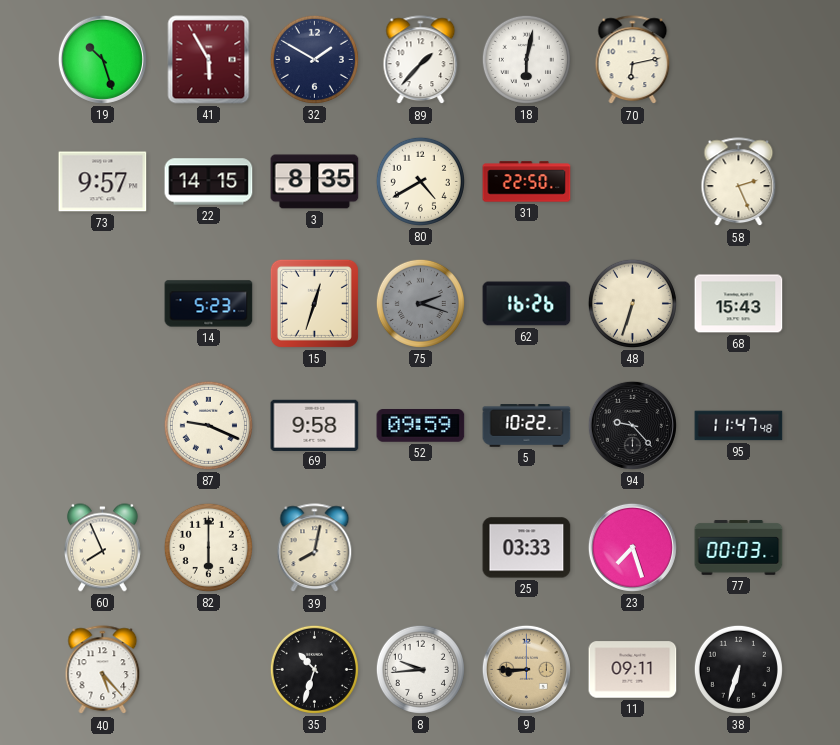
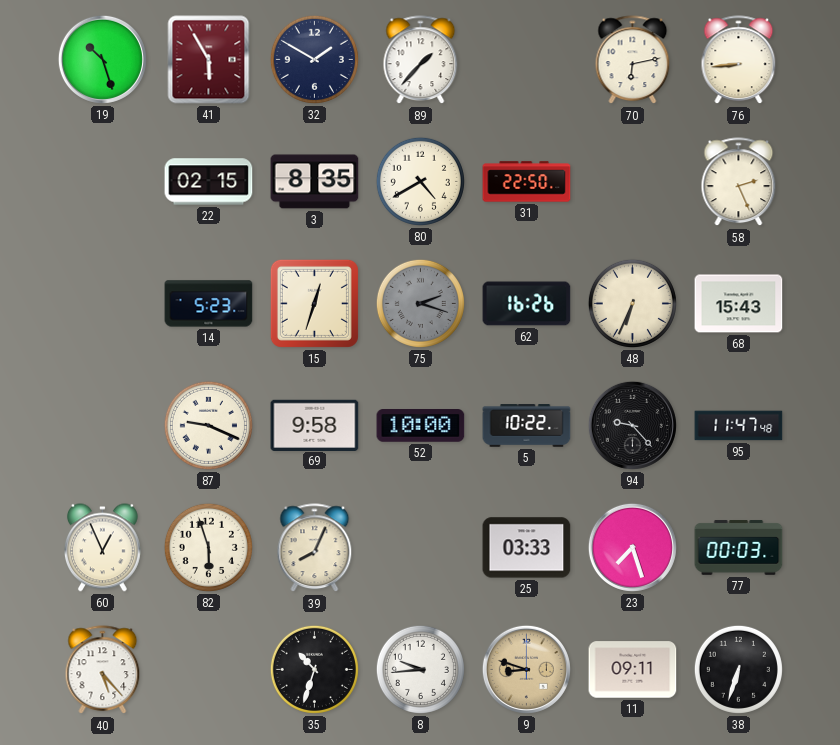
18: 6:02 -> none (526, 59)
76: none -> 8:44 (739, 60)
73: 9:57 -> none (103, 182)
22: 14:15 -> 02:15 (209, 182)
48: 6:33 -> 6:34 (632, 303)
52: 09:59 -> 10:00 (421, 426)
60: 7:56 -> 12:56 (102, 548)
82: 6:00 -> 5:57 (208, 547)
39: 8:02 -> 8:04 (315, 548)
9: 8:45 -> 8:48 (526, 669)
